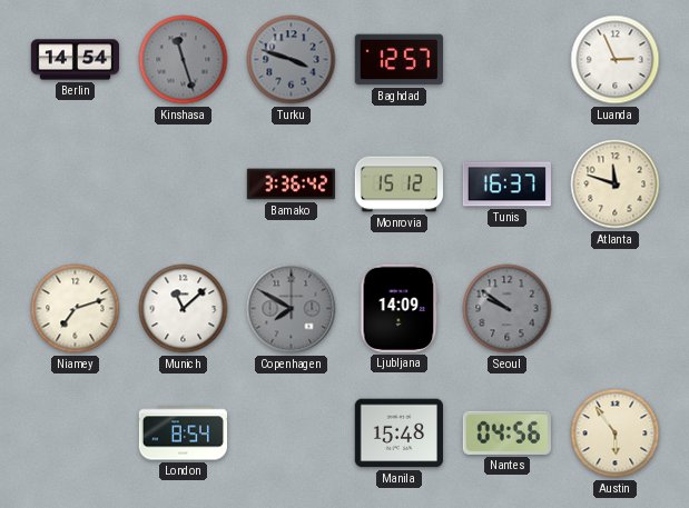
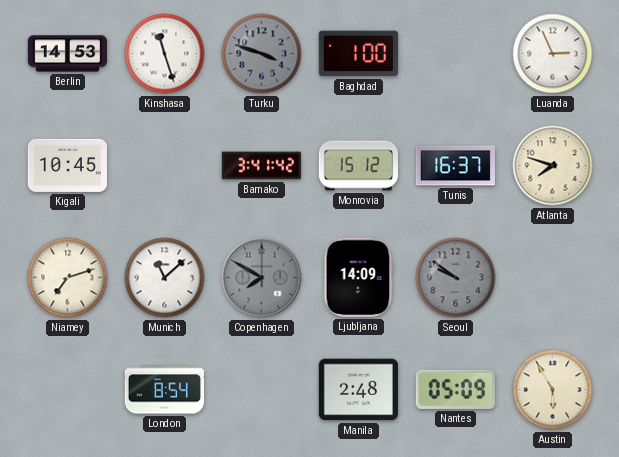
Berlin: 14:54 -> 14:53 (67, 54)
Kinshasa dial: grey -> white (165, 54)
Baghdad: 12:57 -> 1:00 (358, 54)
Kigali: none -> 10:45 (67, 165)
Bamako: 3:36 -> 3:41 (261, 166)
Atlanta: 11:48 -> 7:48 (553, 166)
Manila: 15:48 -> 2:48 (358, 390)
Nantes: 04:56 -> 05:09 (455, 389)
Austin: 5:54 -> 5:55 (553, 390)
